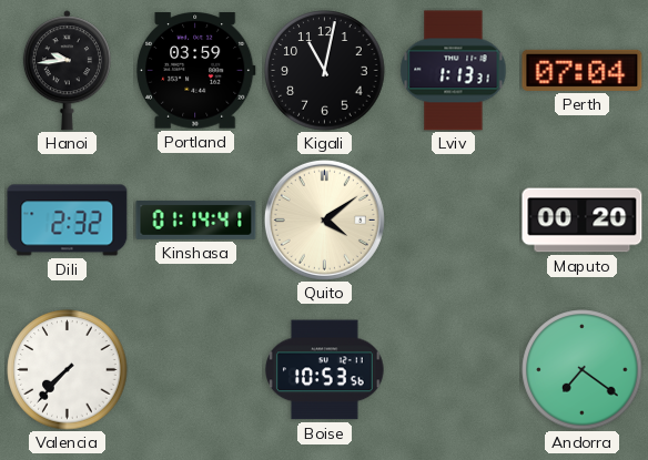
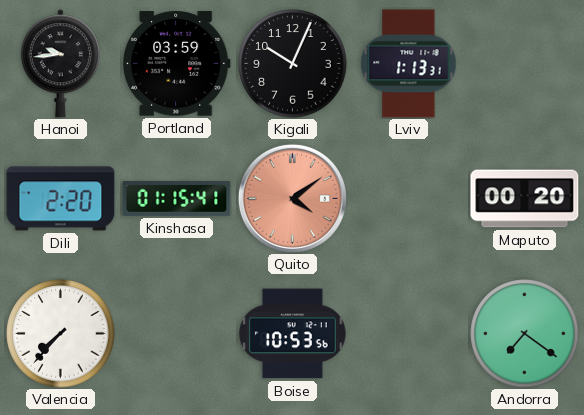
Kigali: 11:02 -> 10:04 (293, 64)
Perth: 07:04 -> none (583, 70)
Dili: 2:32 -> 2:20 (61, 199)
Kinshasa: 01:14 -> 01:15 (177, 198)
Quito dial: cream -> salmon (292, 198)
